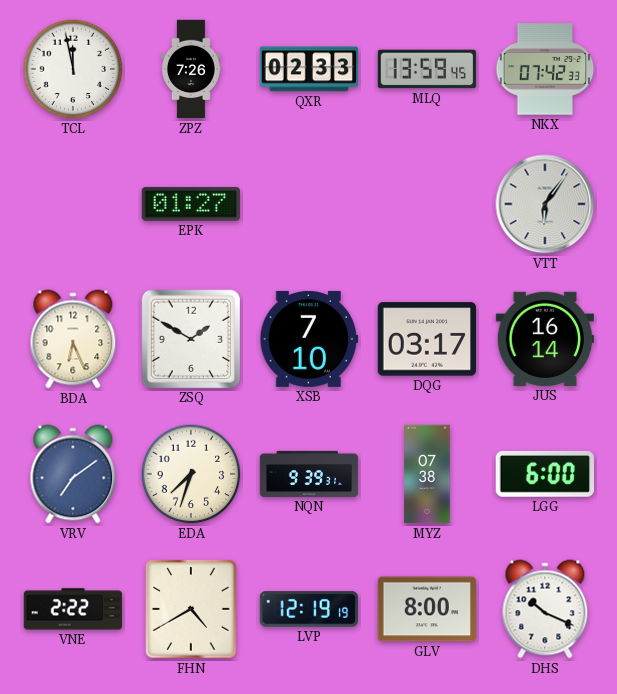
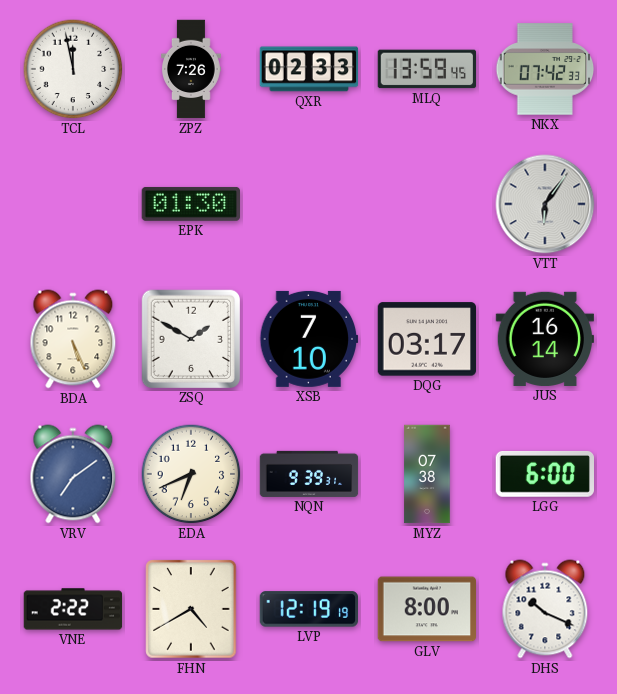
EPK: 01:27 -> 01:30 (190, 204)
BDA: 6:26 -> 5:26 (73, 339)
EDA: 7:33 -> 6:41 (191, 474)
